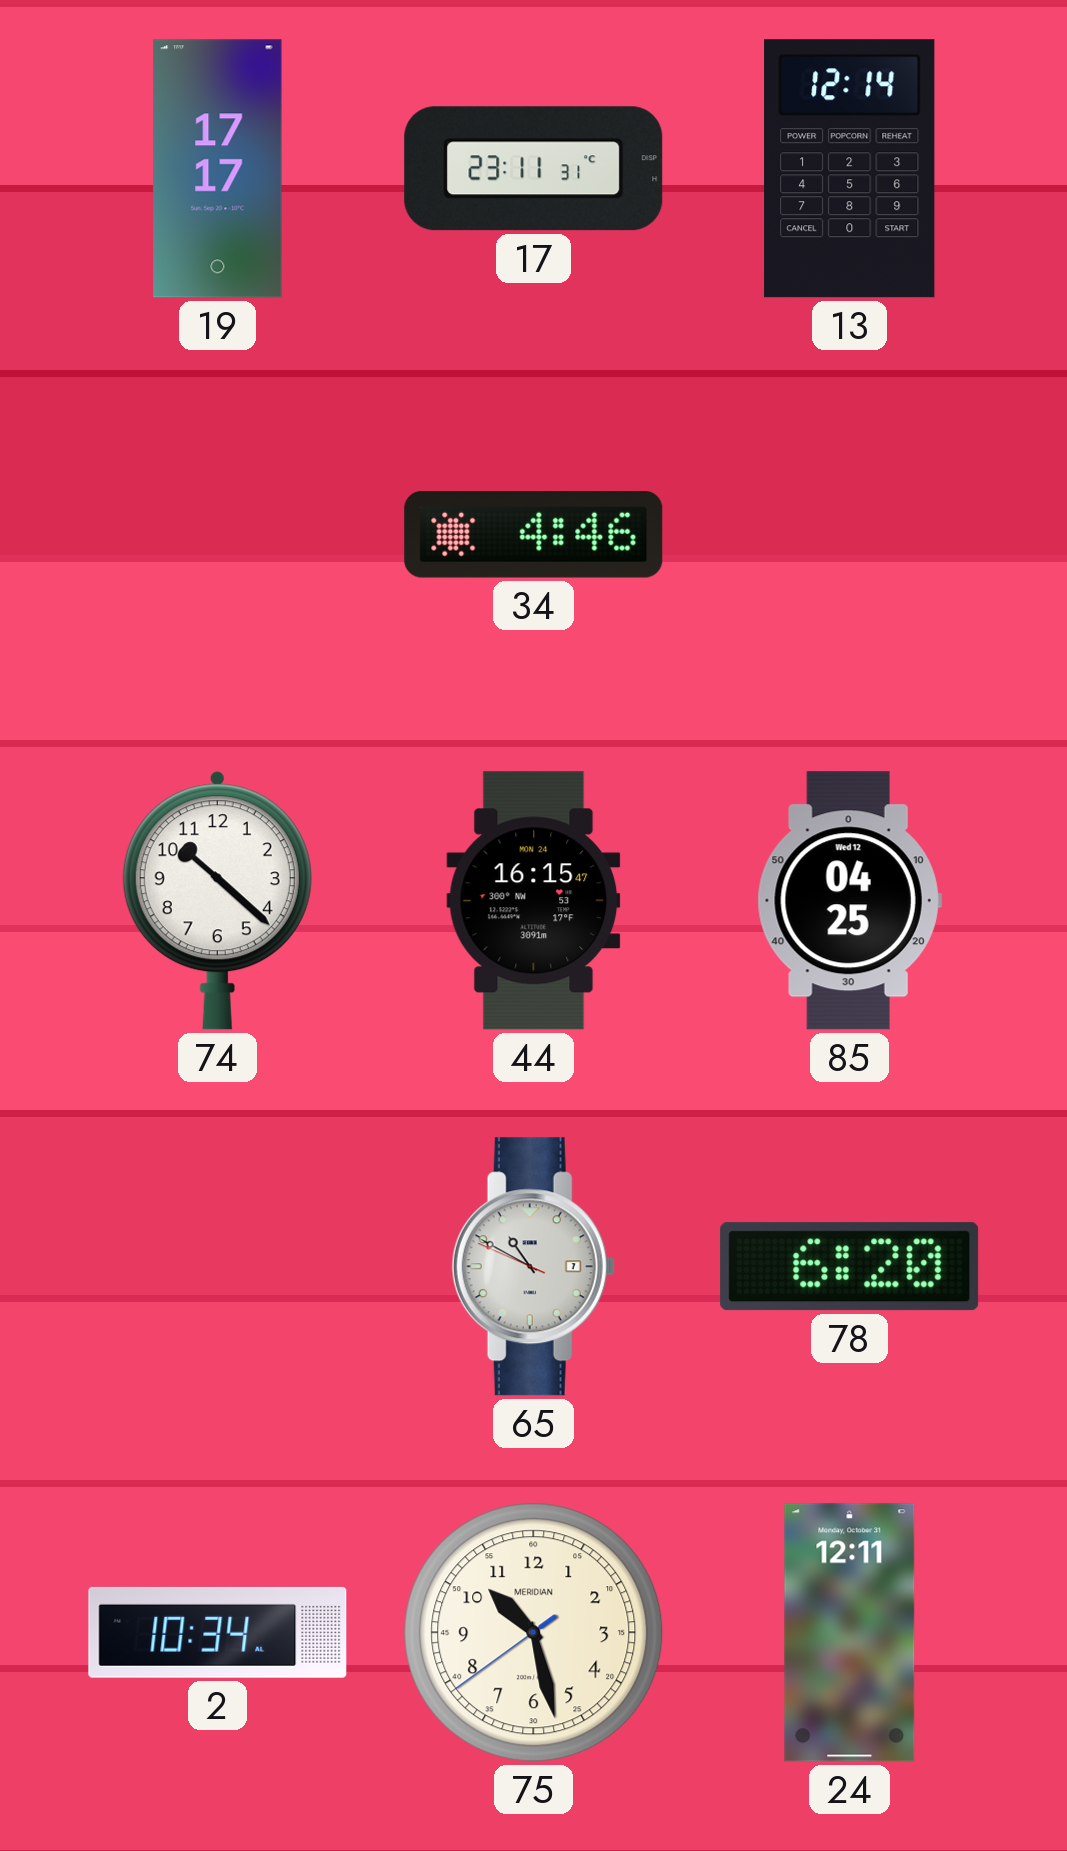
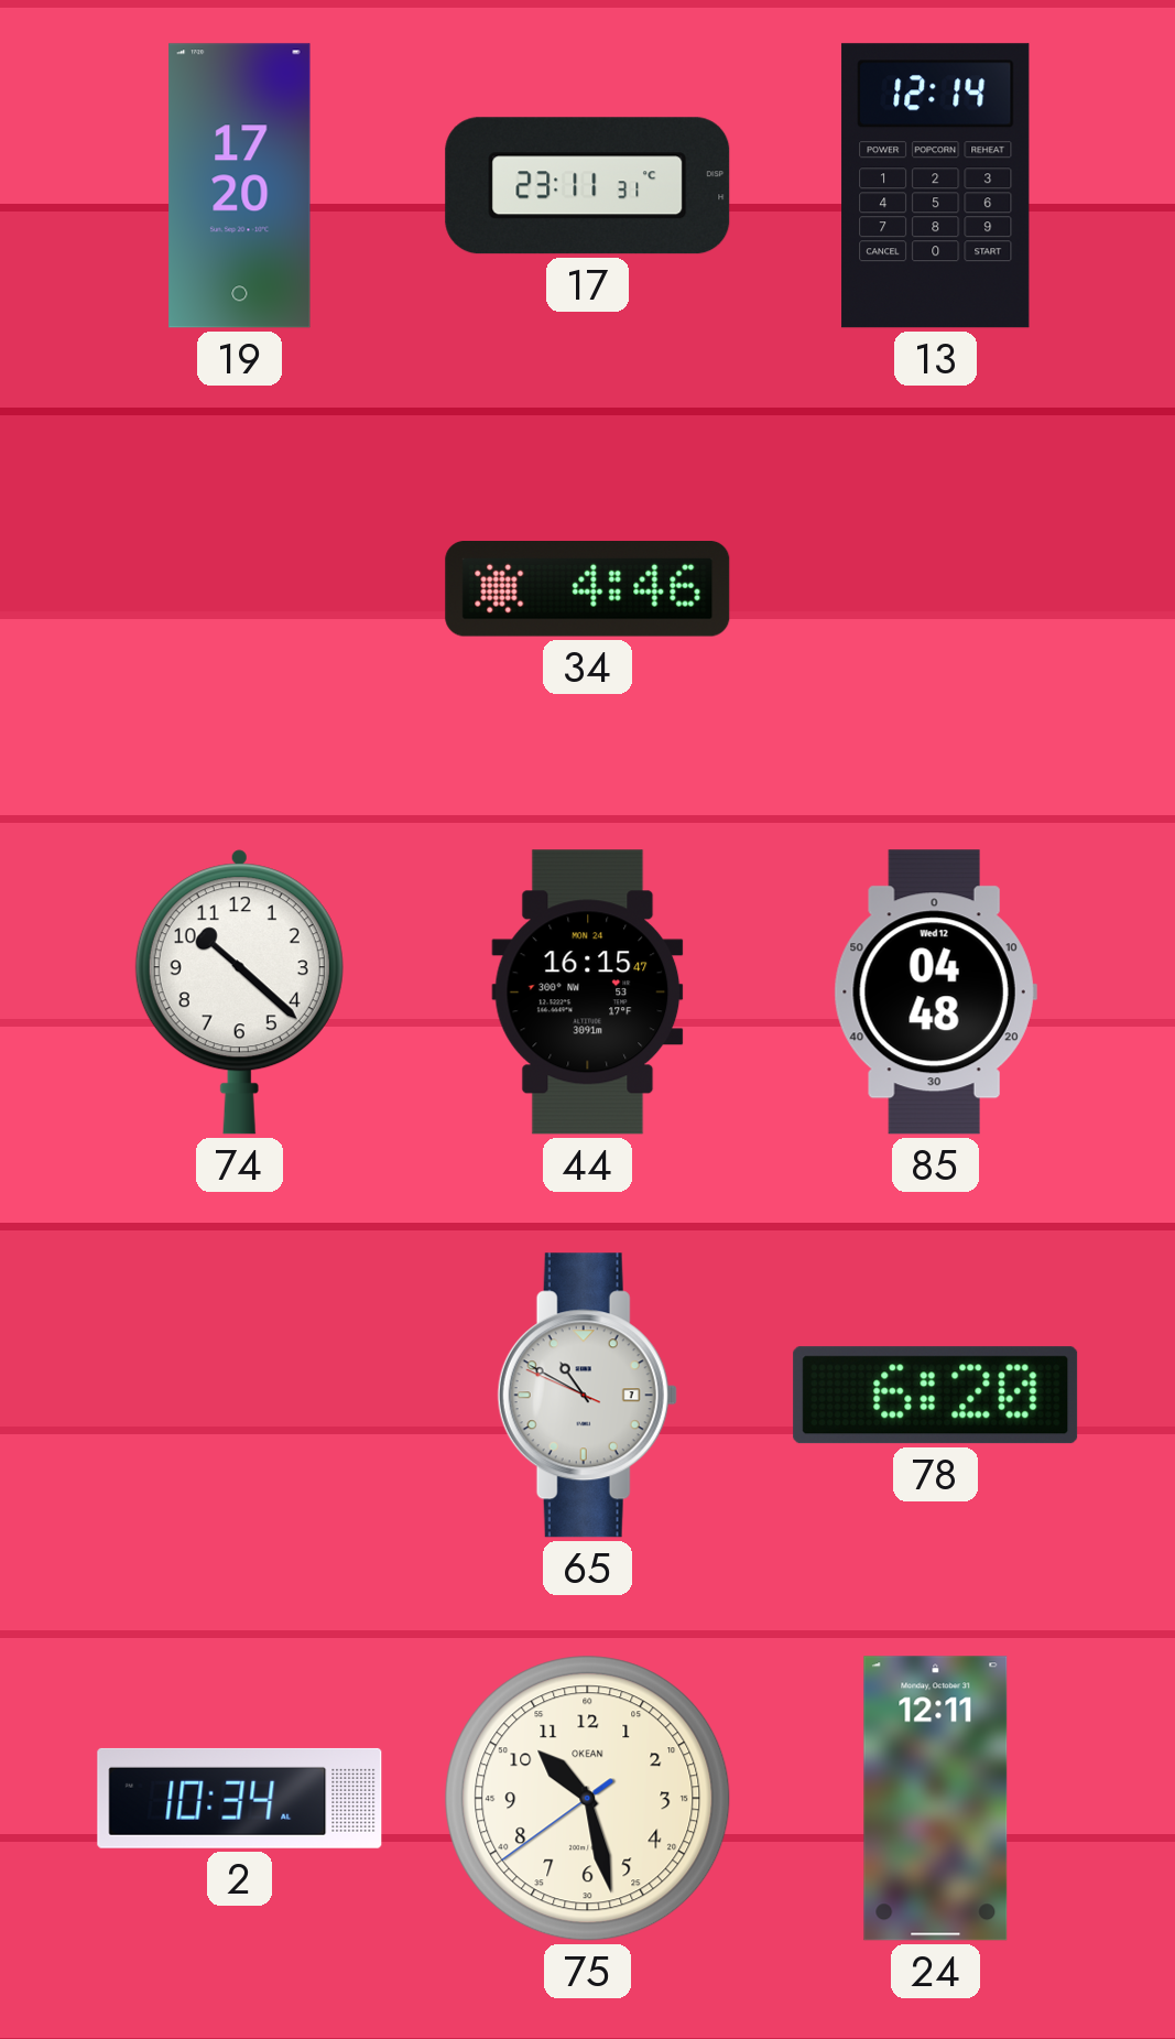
19: 17:17 -> 17:20 (240, 186)
85: 04:25 -> 04:48 (935, 993)
75 brand: MERIDIAN -> OKEAN (588, 1799)
